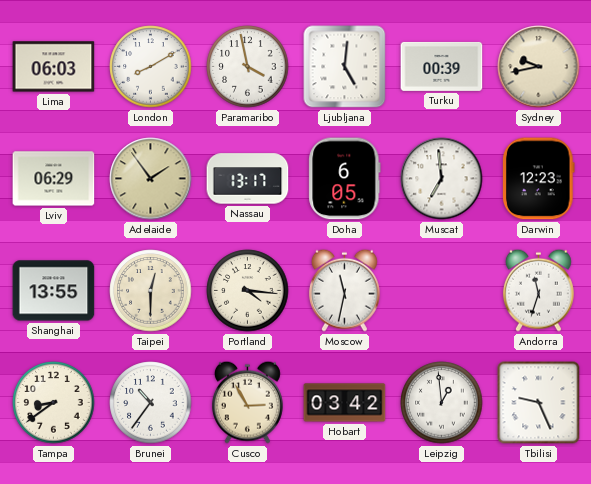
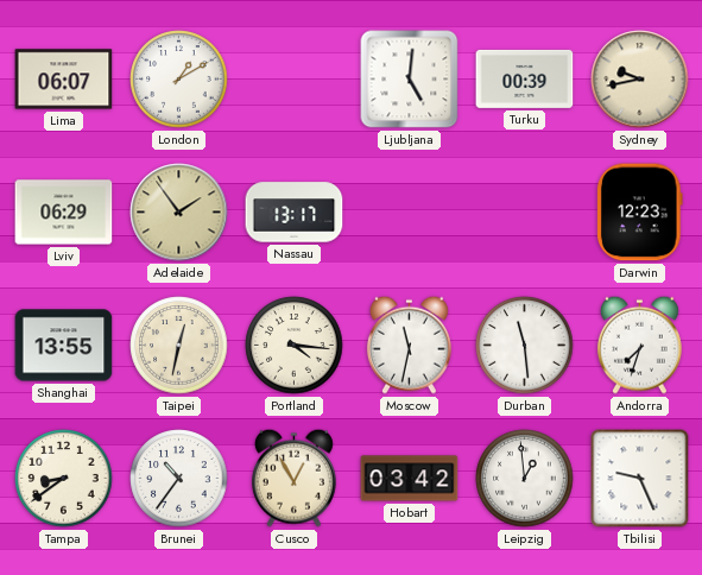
Lima: 06:03 -> 06:07 (64, 80)
London: 8:10 -> 1:10 (179, 80)
Paramaribo: 3:58 -> none (248, 67)
Doha: 6:05 -> none (345, 179)
Muscat: 6:59 -> none (442, 179)
Taipei: 12:30 -> 12:32 (179, 346)
Durban: none -> 11:29 (525, 346)
Andorra: 11:33 -> 7:33 (639, 345)
Cusco: 2:55 -> 12:55 (293, 478)
